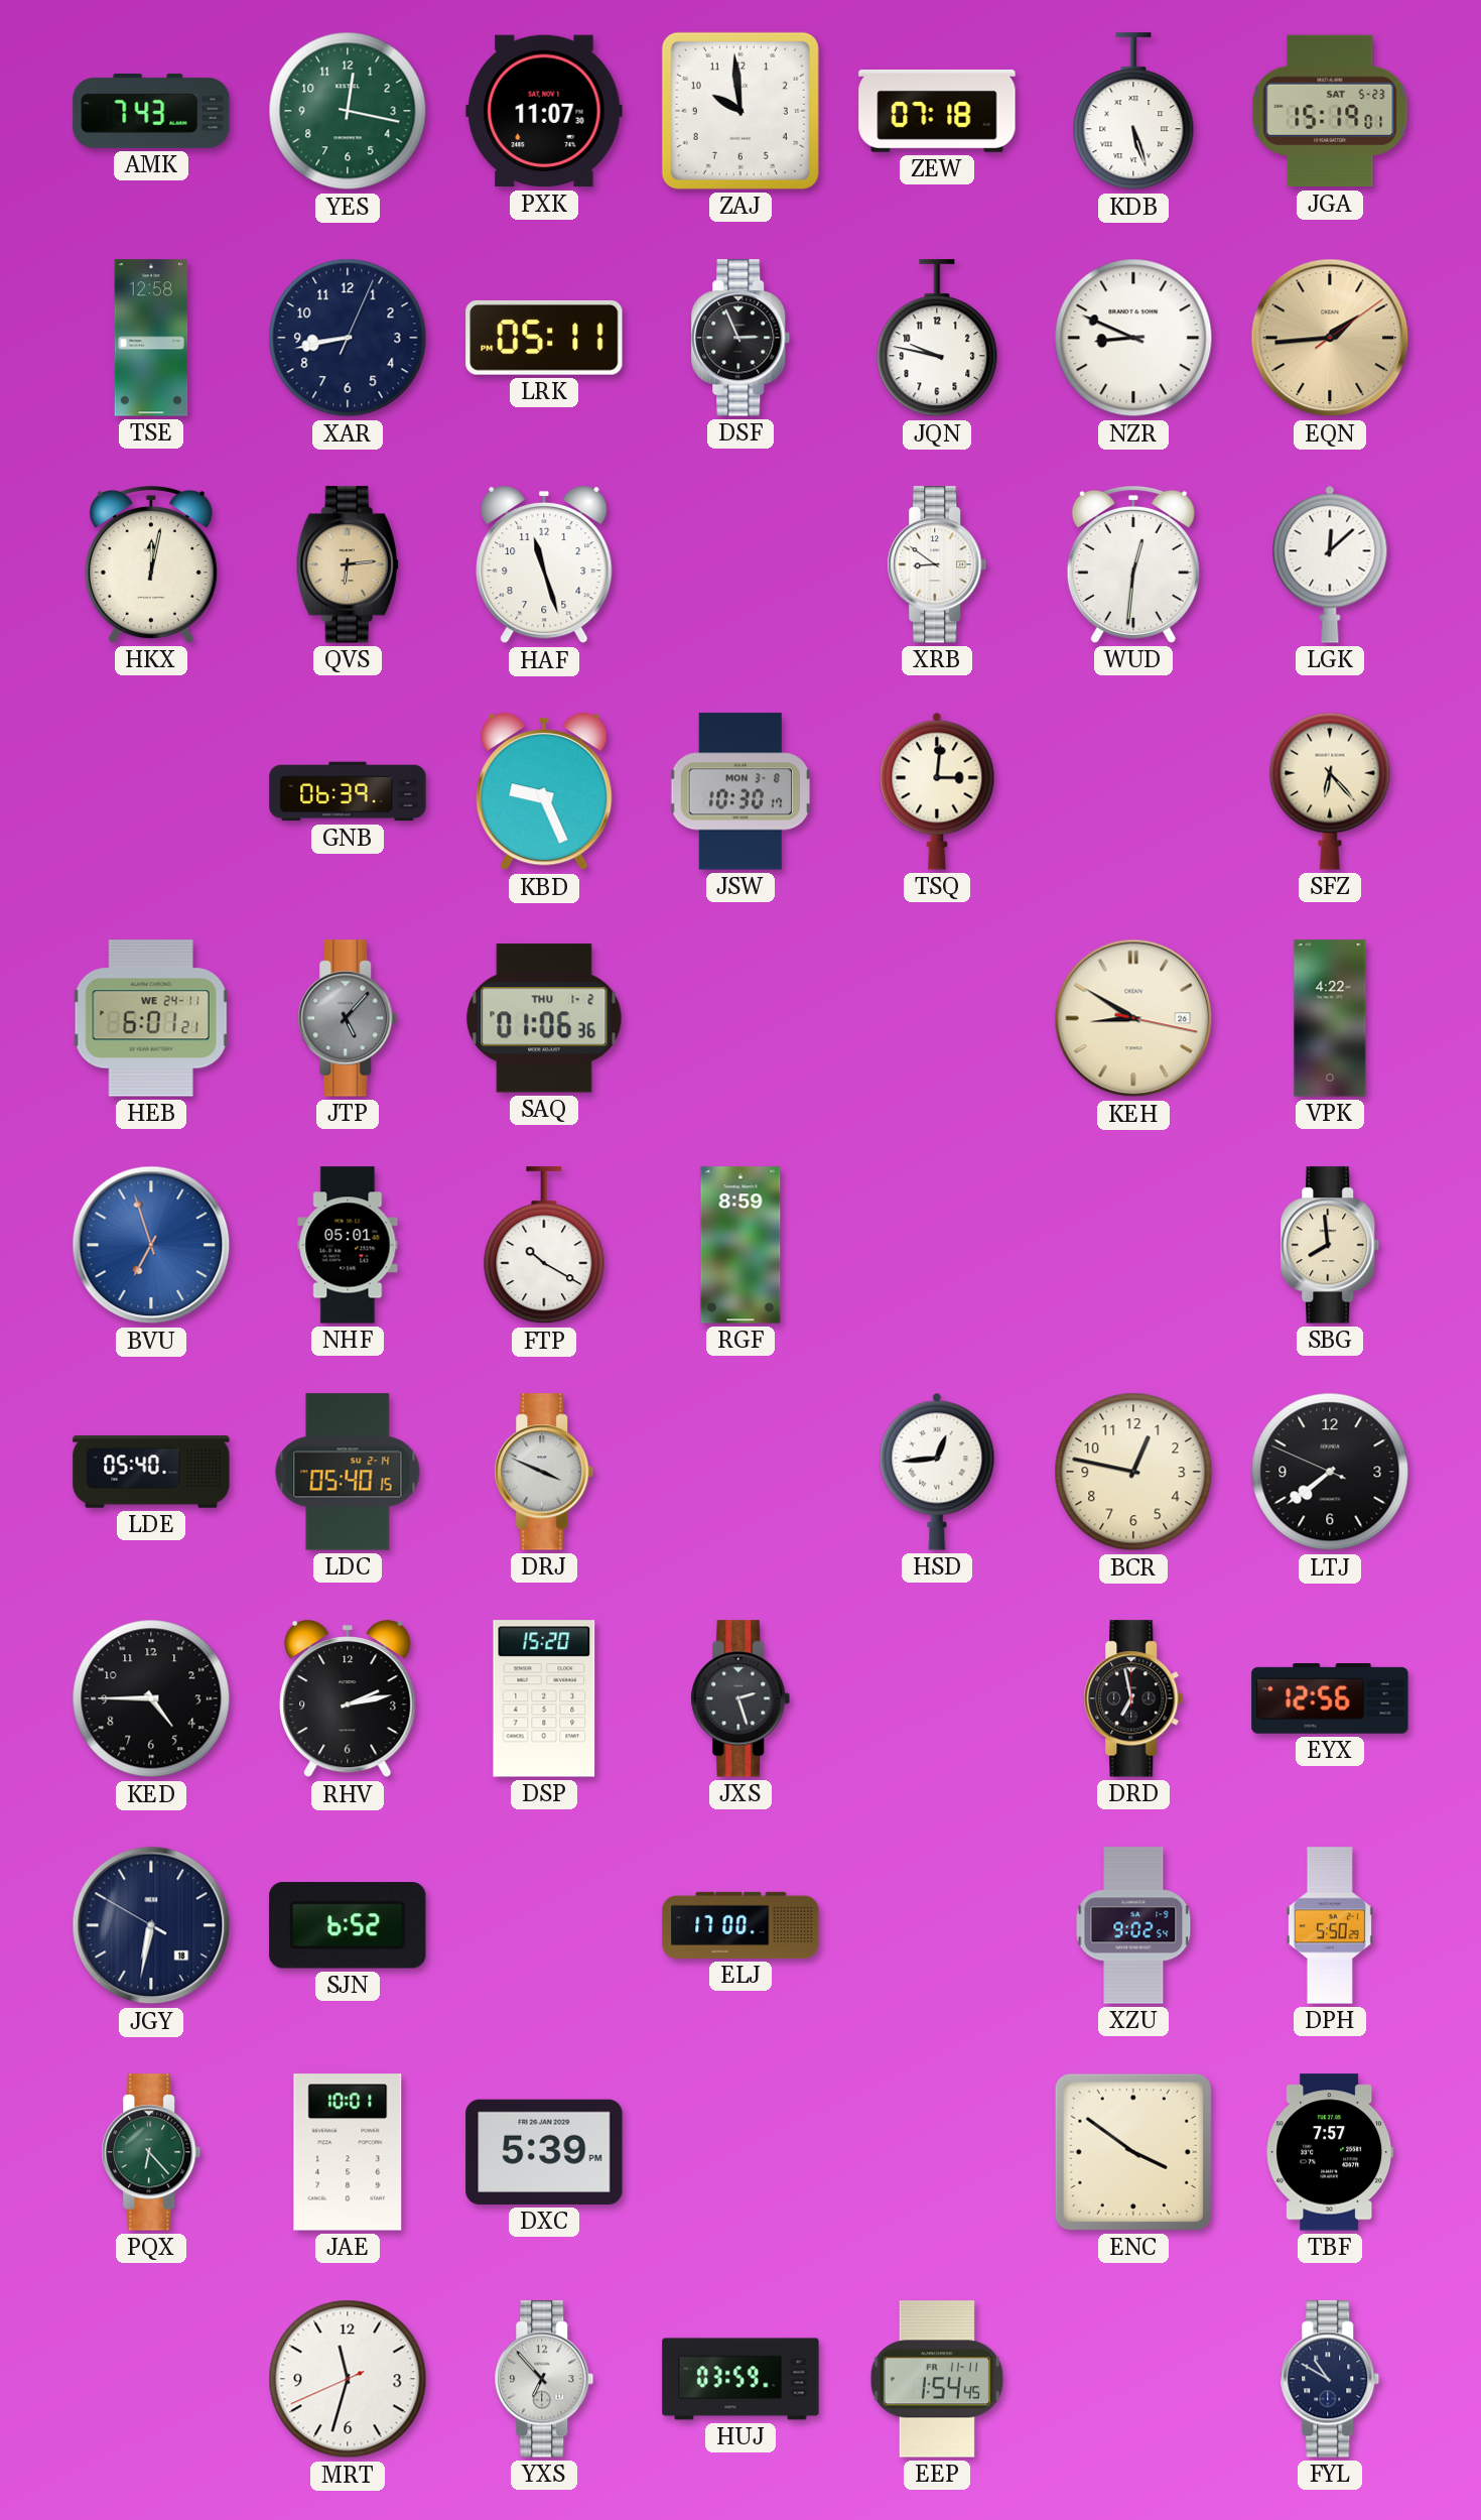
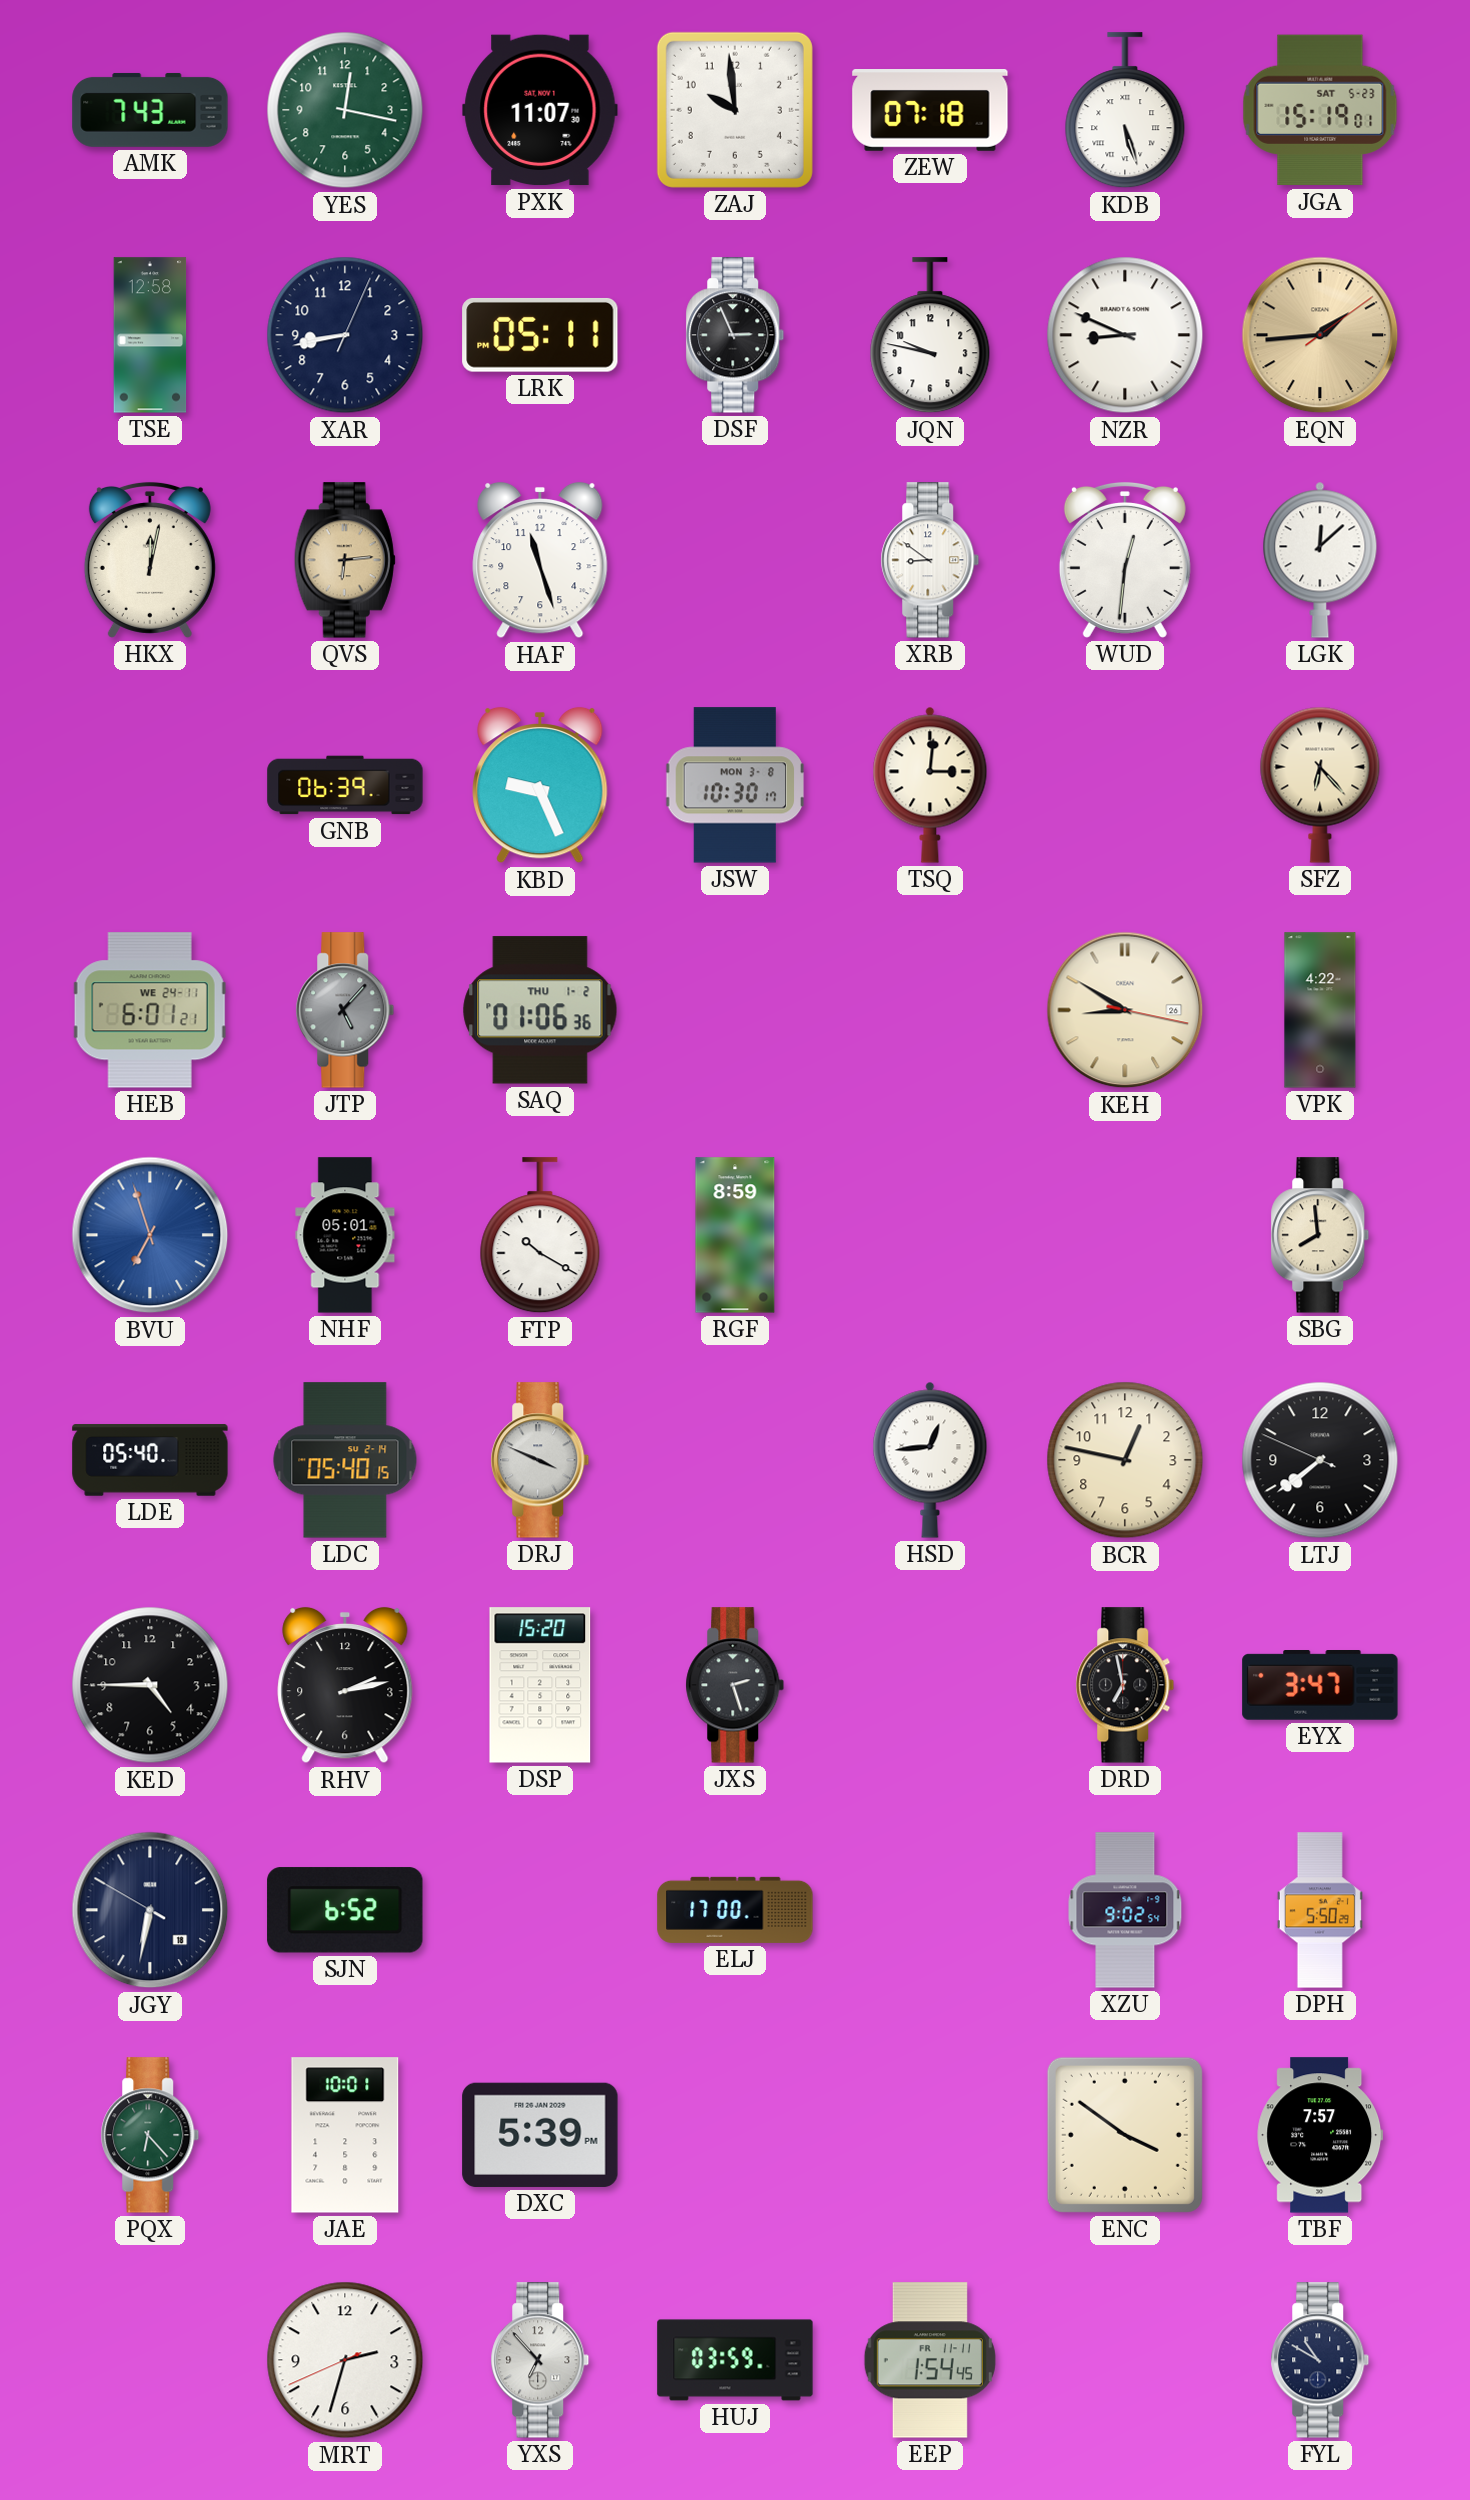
EYX: 12:56 -> 3:47 (1320, 1686)
MRT: 11:32 -> 2:32 (345, 2360)
